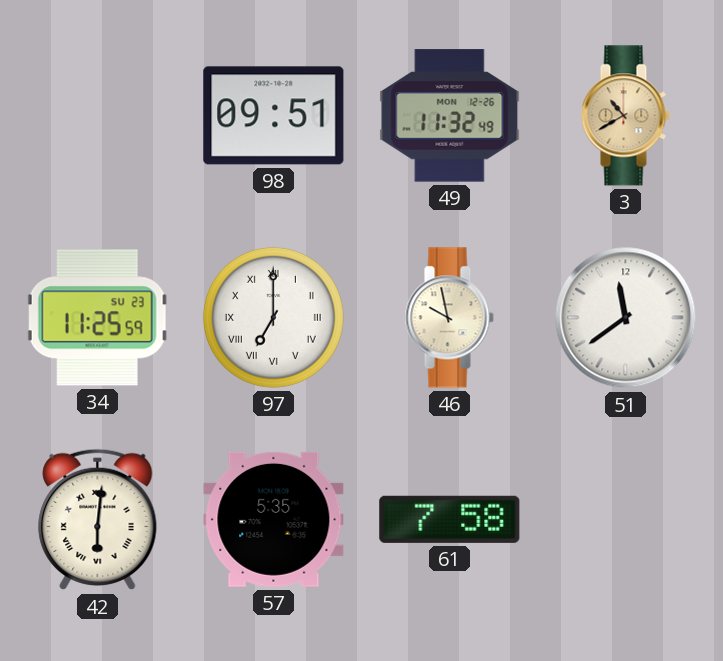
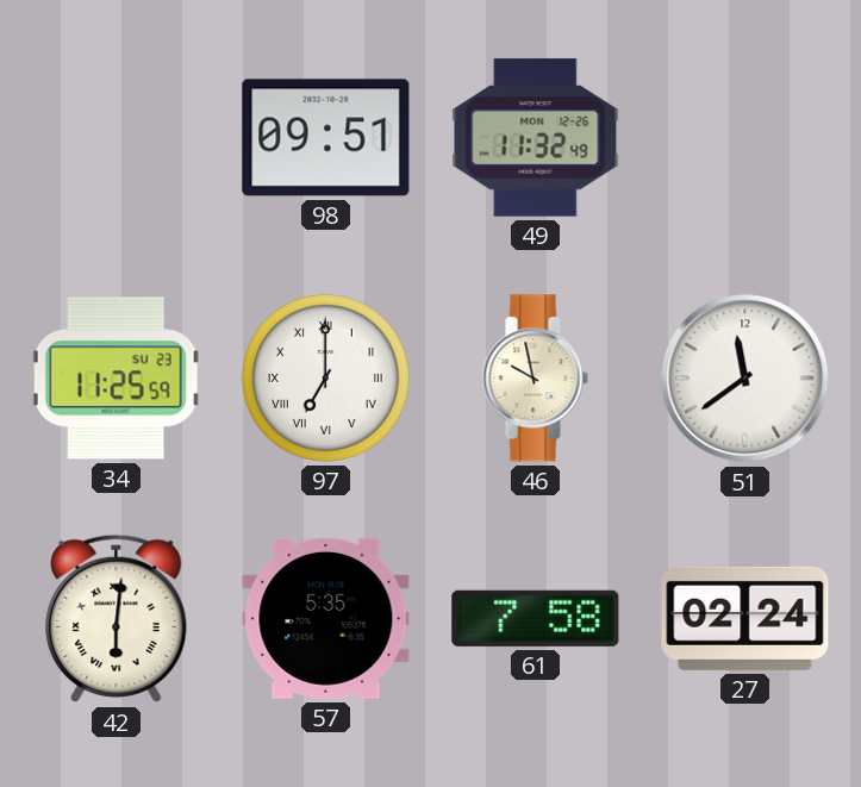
3: 10:40 -> none (625, 116)
27: none -> 02:24 (745, 618)
